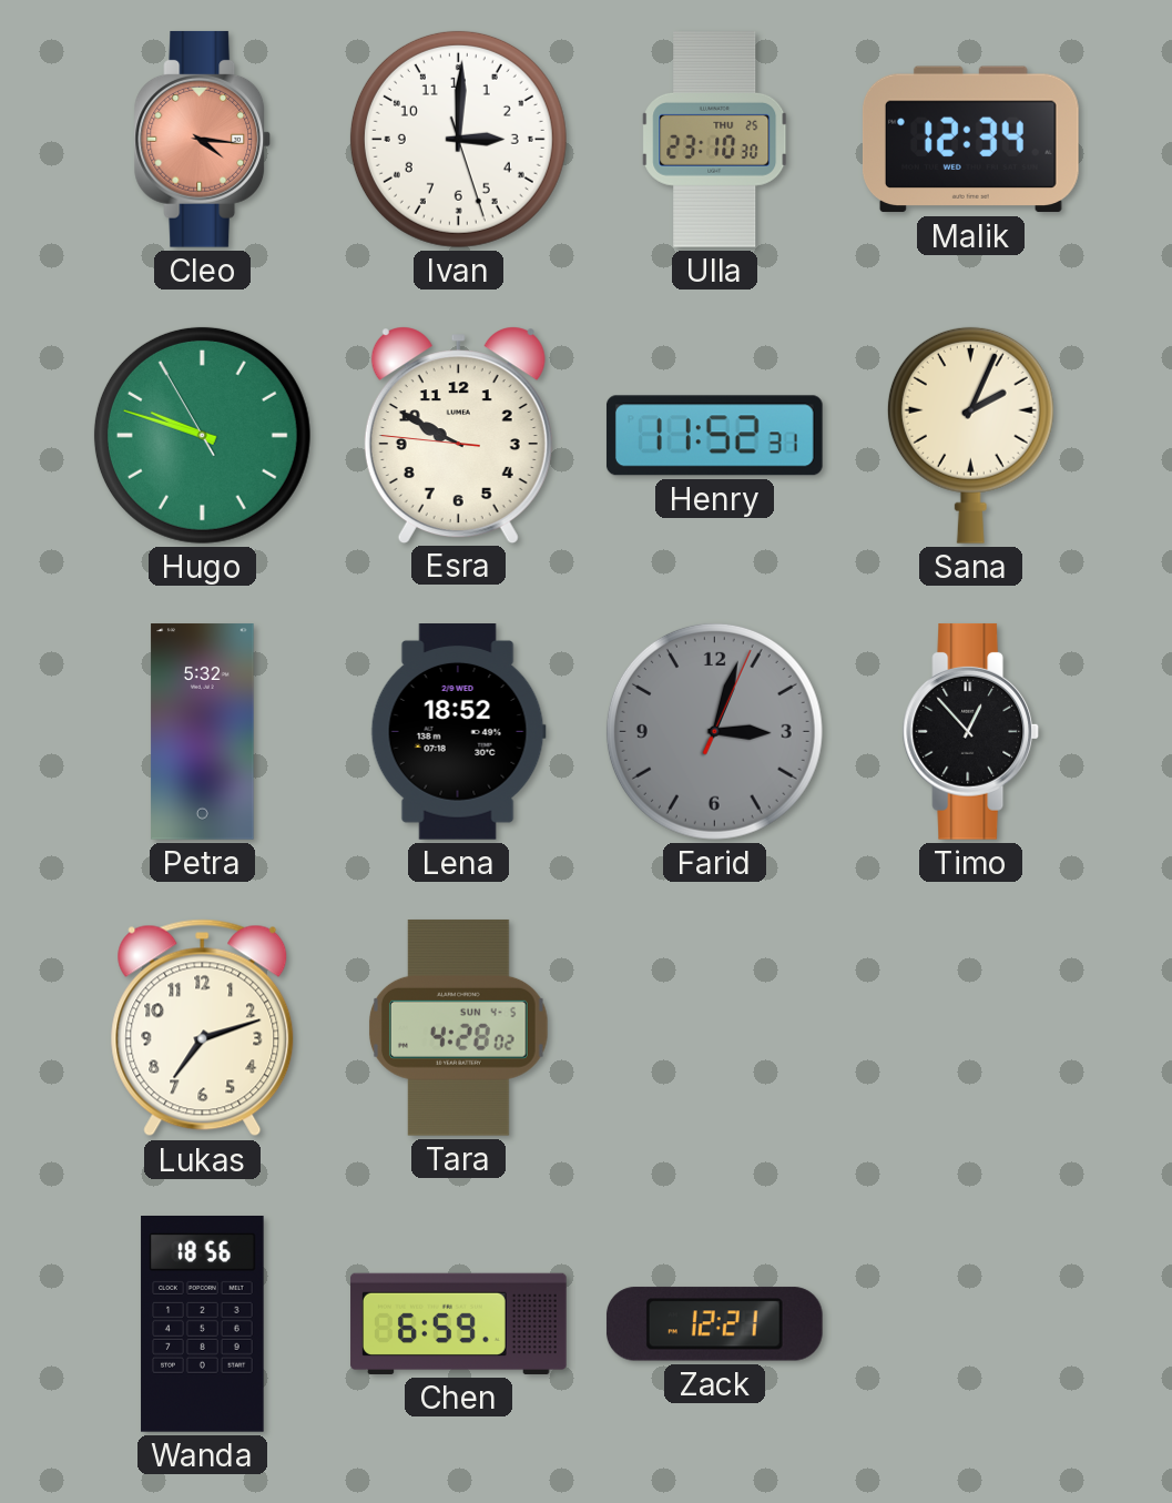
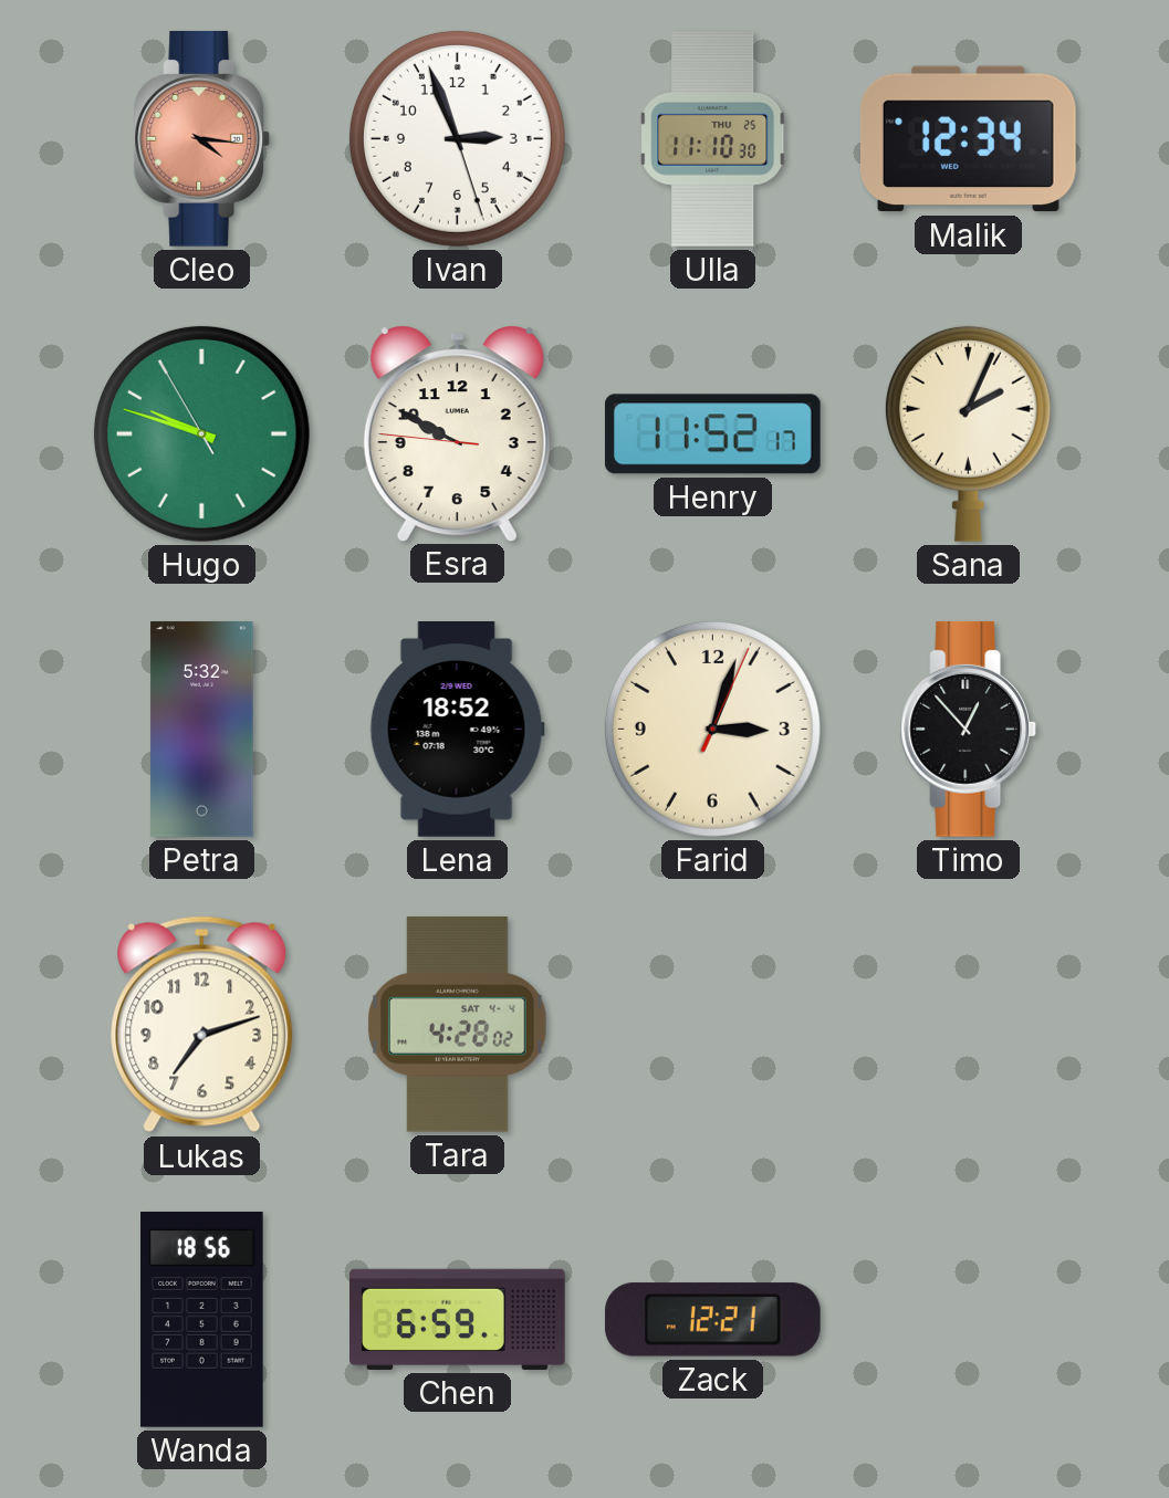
Ivan: 3:00 -> 2:56 (457, 138)
Ulla: 23:10 -> 11:10 (713, 139)
Henry: 11:52:31 -> 11:52:17 (712, 434)
Farid dial: grey -> cream (712, 729)
Tara date: SUN 4-5 -> SAT 4-4 (458, 1024)
